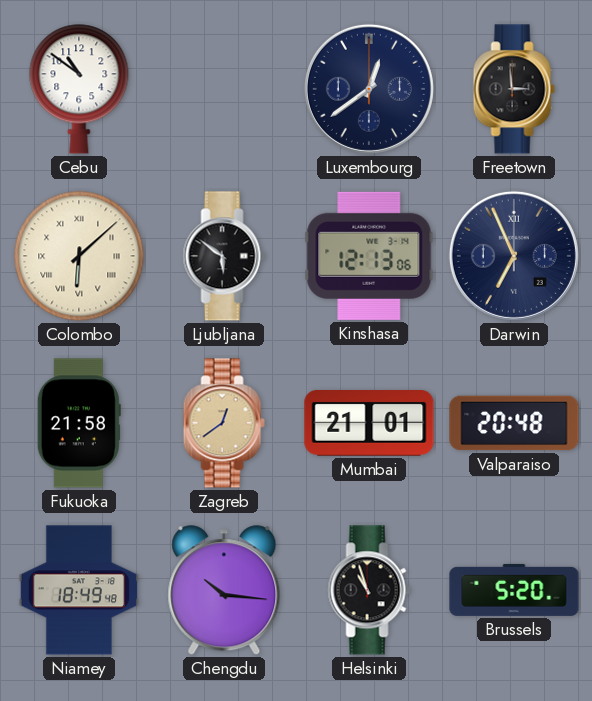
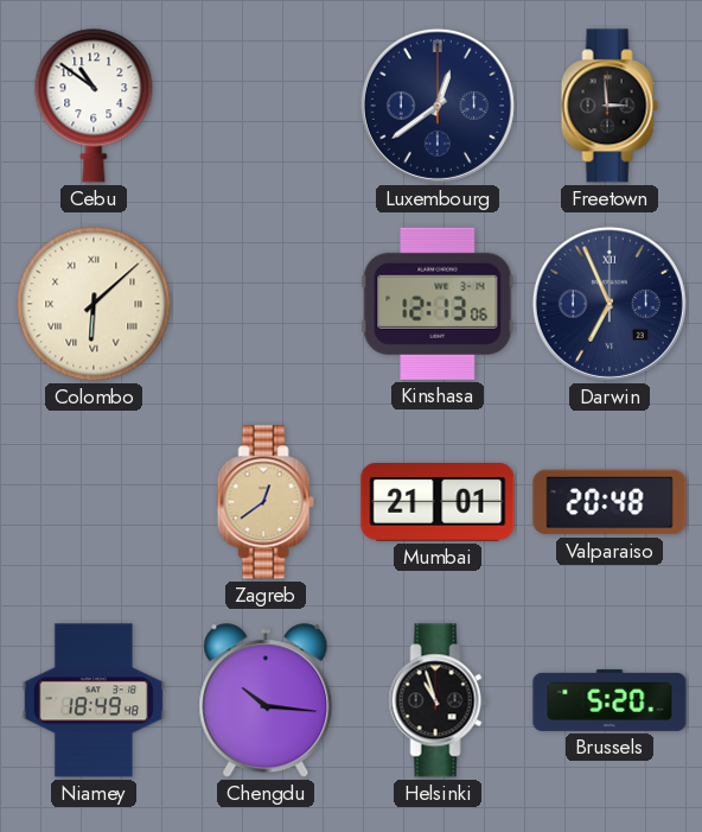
Ljubljana: 5:51 -> none (224, 256)
Fukuoka: 21:58 -> none (79, 423)
